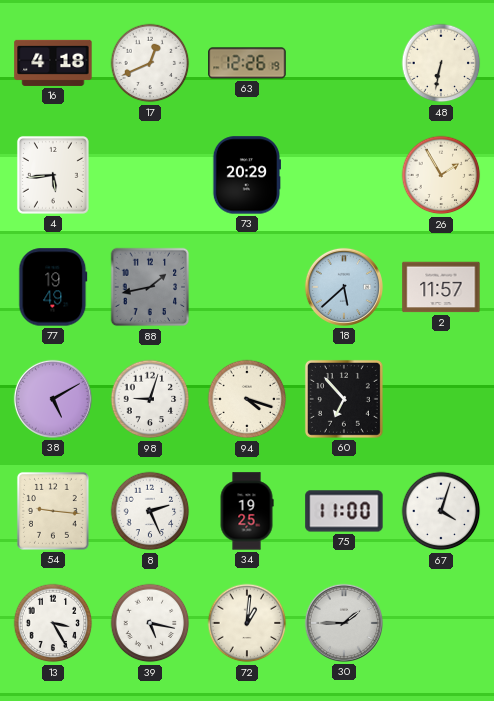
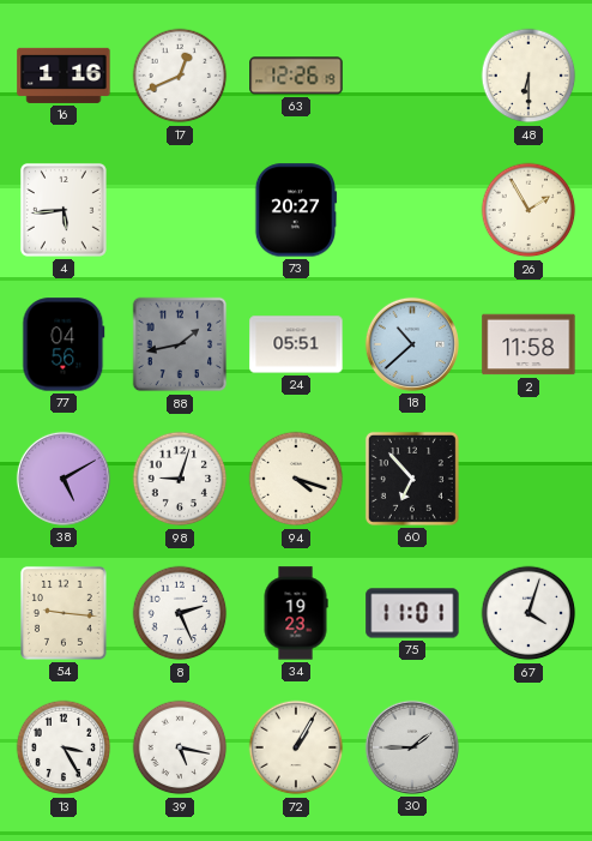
16: 4:18 -> 1:16 (64, 76)
48: 6:32 -> 6:30 (528, 76)
73: 20:29 -> 20:27 (296, 210)
77: 19:49 -> 04:56 (64, 344)
24: none -> 05:51 (296, 344)
18: 5:38 -> 10:38 (412, 344)
2: 11:57 -> 11:58 (528, 344)
34: 19:25 -> 19:23 (296, 613)
75: 11:00 -> 11:01 (412, 613)
72: 1:01 -> 1:05 (296, 747)
